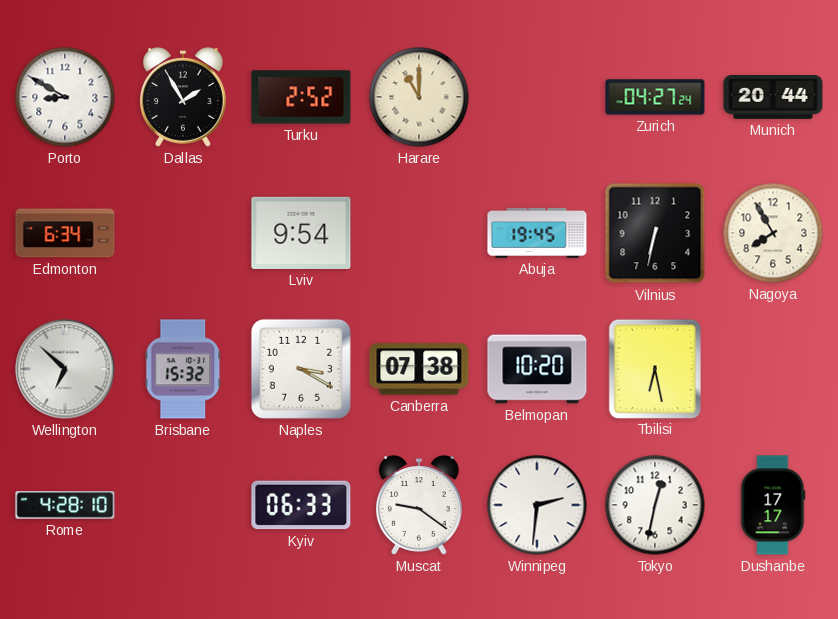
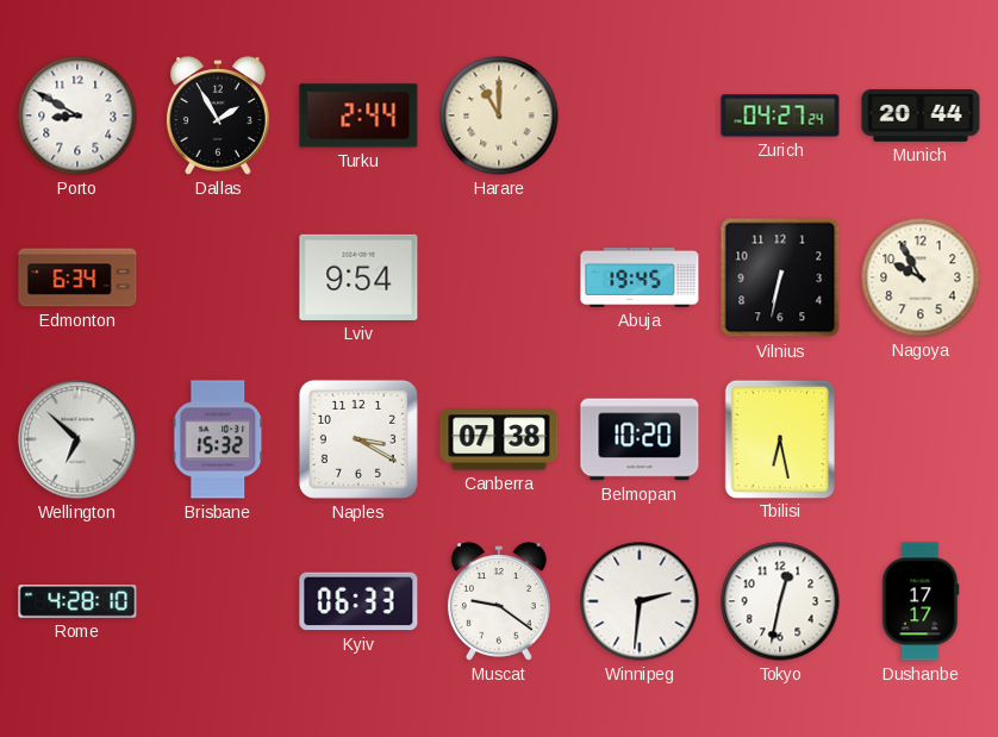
Turku: 2:52 -> 2:44 (358, 115)
Nagoya: 7:55 -> 9:55 (921, 277)
